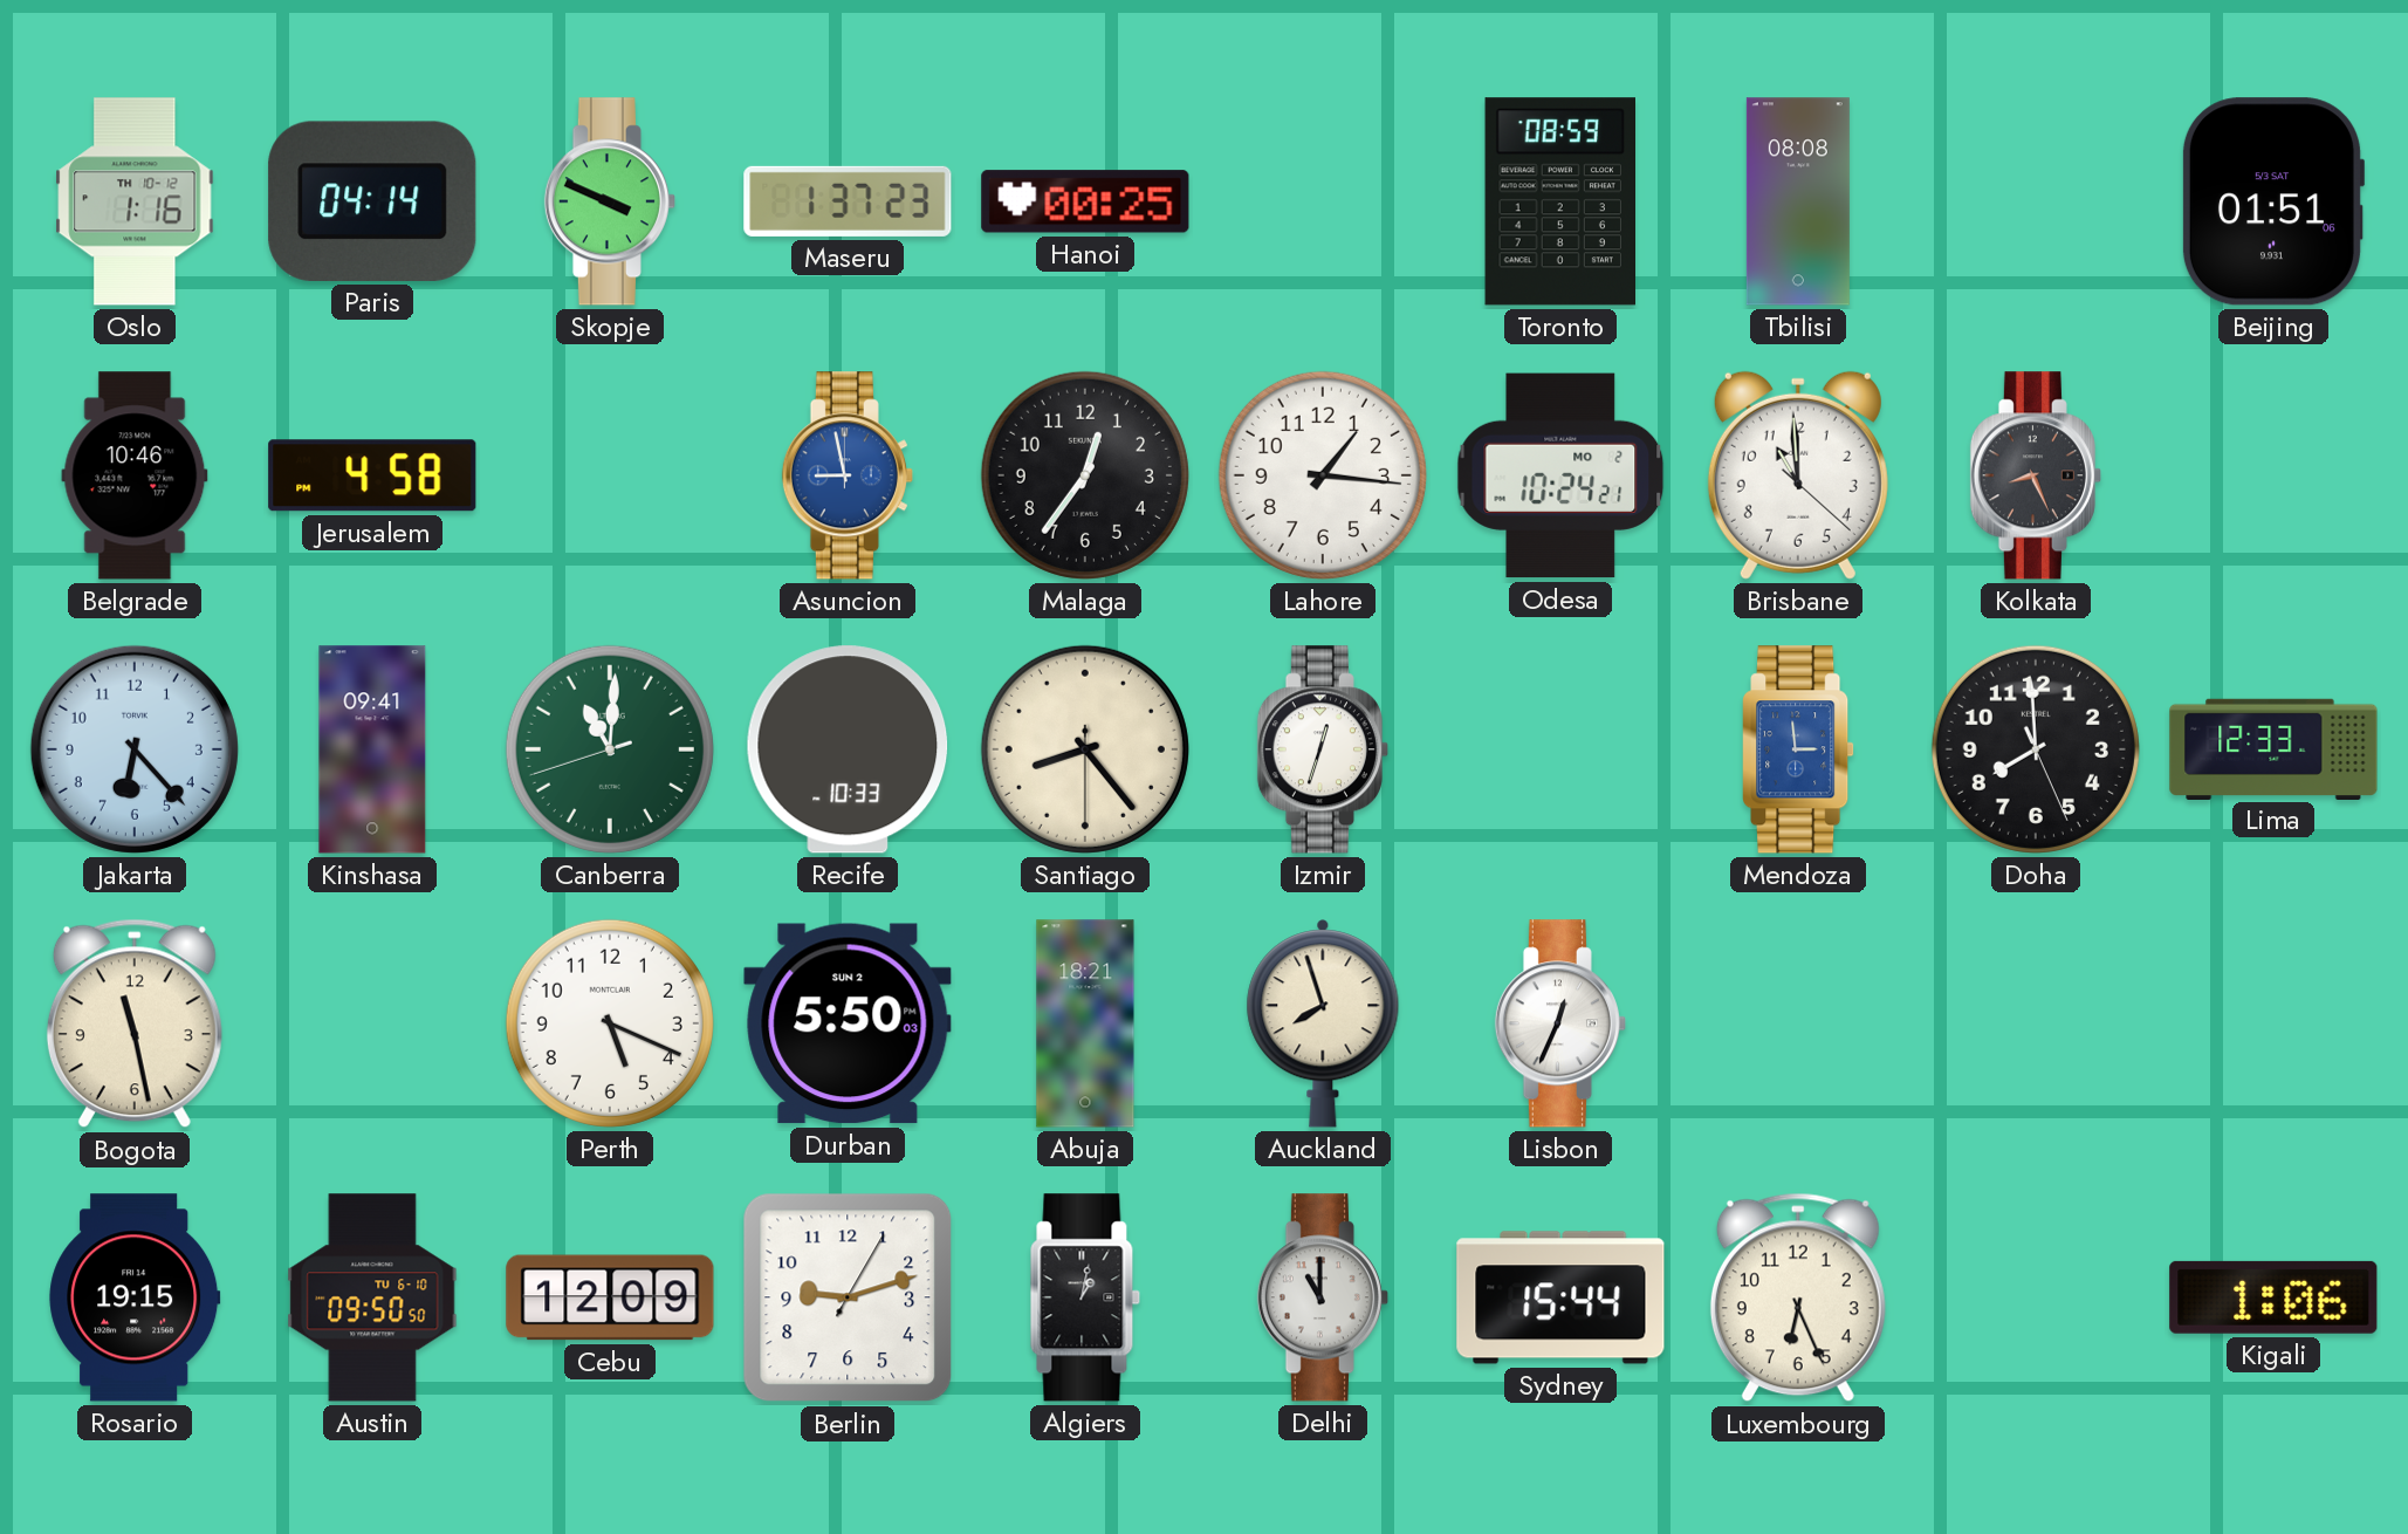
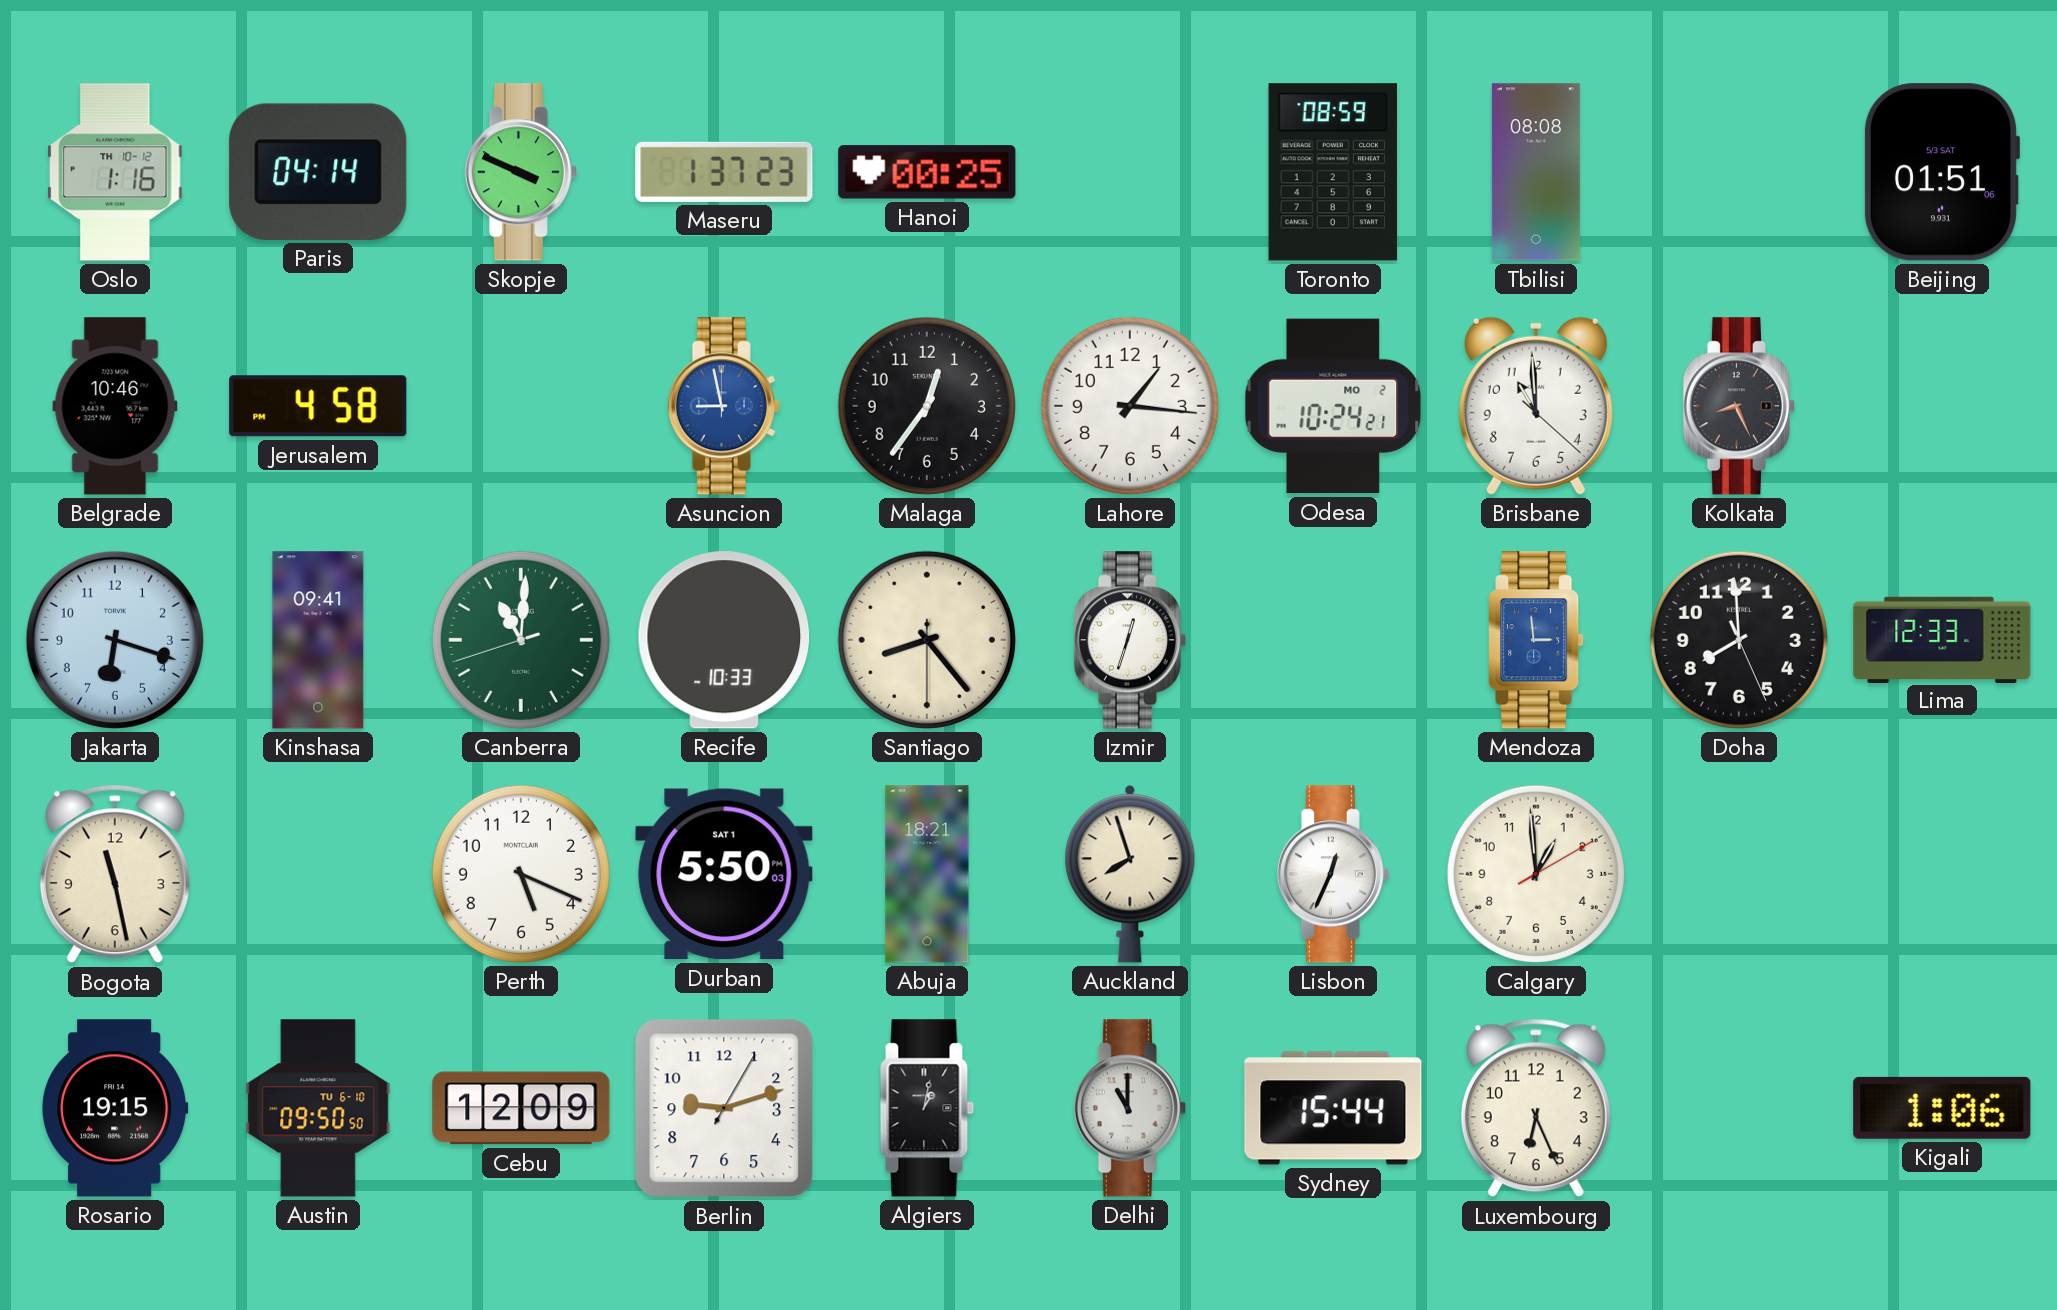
Jakarta: 6:23 -> 6:18 (115, 640)
Durban date: SUN 2 -> SAT 1 (724, 874)
Calgary: none -> 12:59 (1536, 874)
